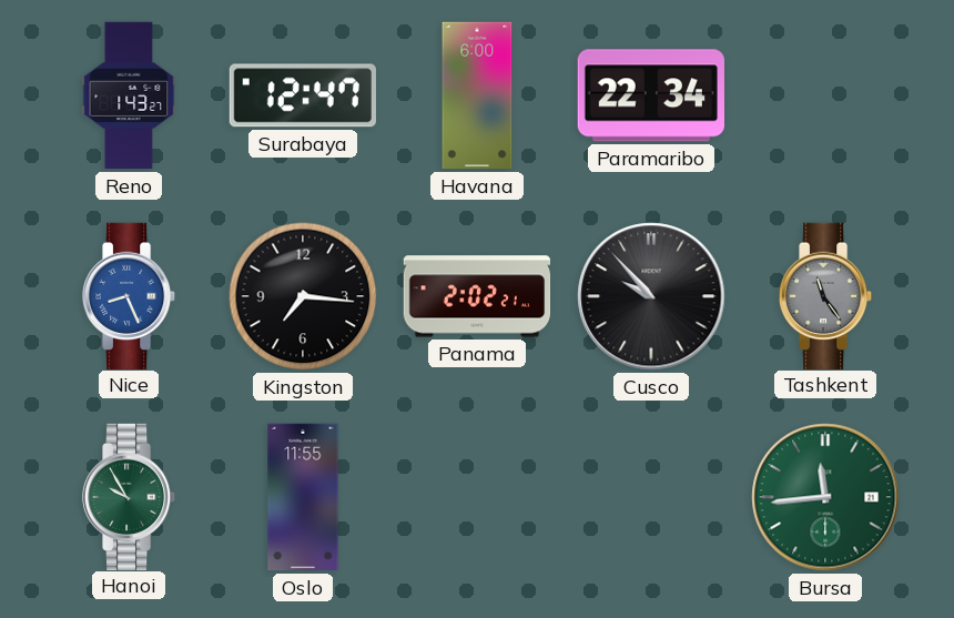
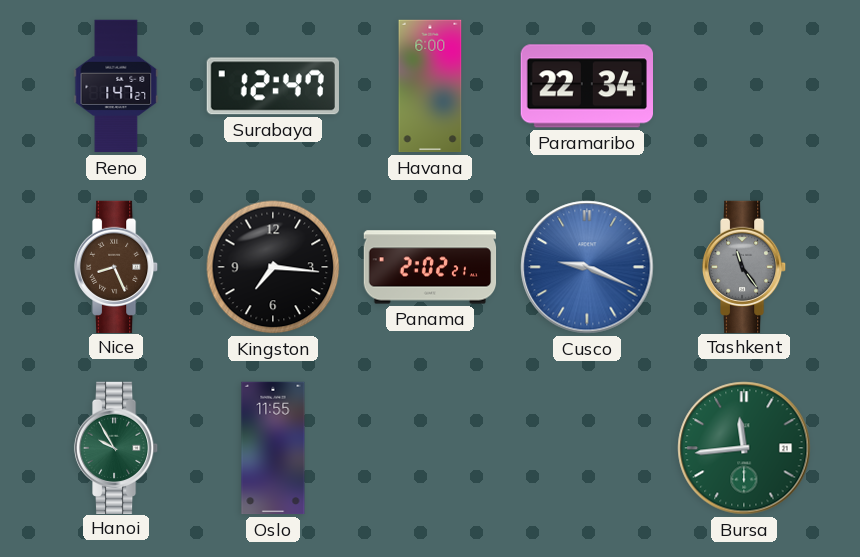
Reno: 1:43 -> 1:47 (116, 86)
Nice dial: blue -> brown (116, 266)
Cusco: 9:53 -> 9:19 (587, 267)
Cusco dial: black -> blue (587, 267)
